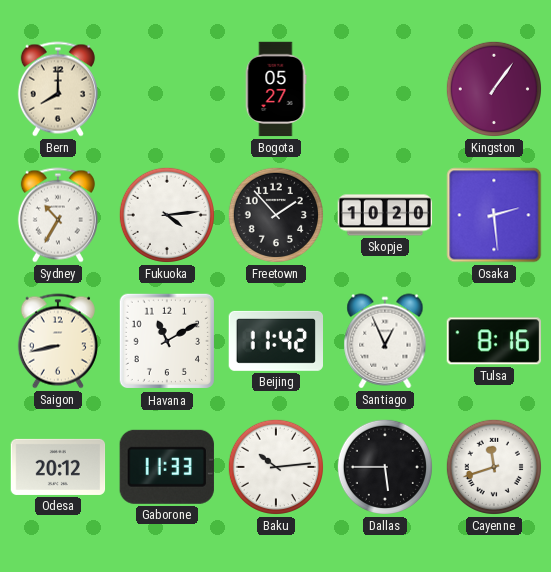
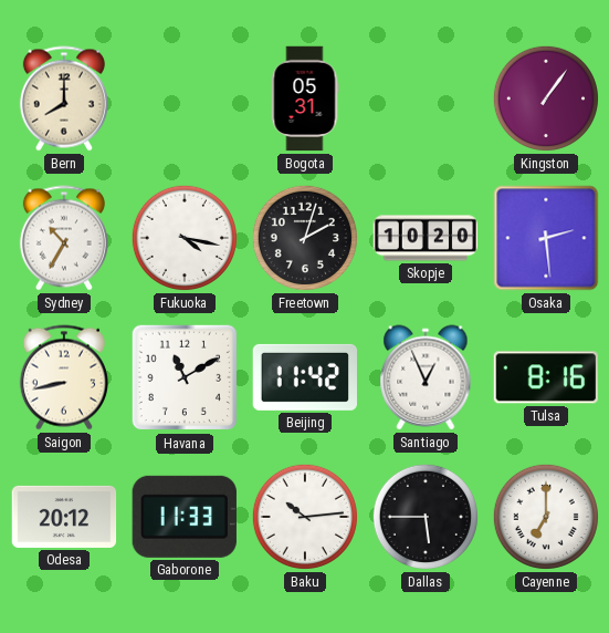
Bogota: 05:27 -> 05:31 (305, 98)
Fukuoka: 4:14 -> 4:17 (185, 238)
Freetown: 1:53 -> 2:03 (305, 238)
Cayenne: 11:42 -> 7:00 (546, 517)
